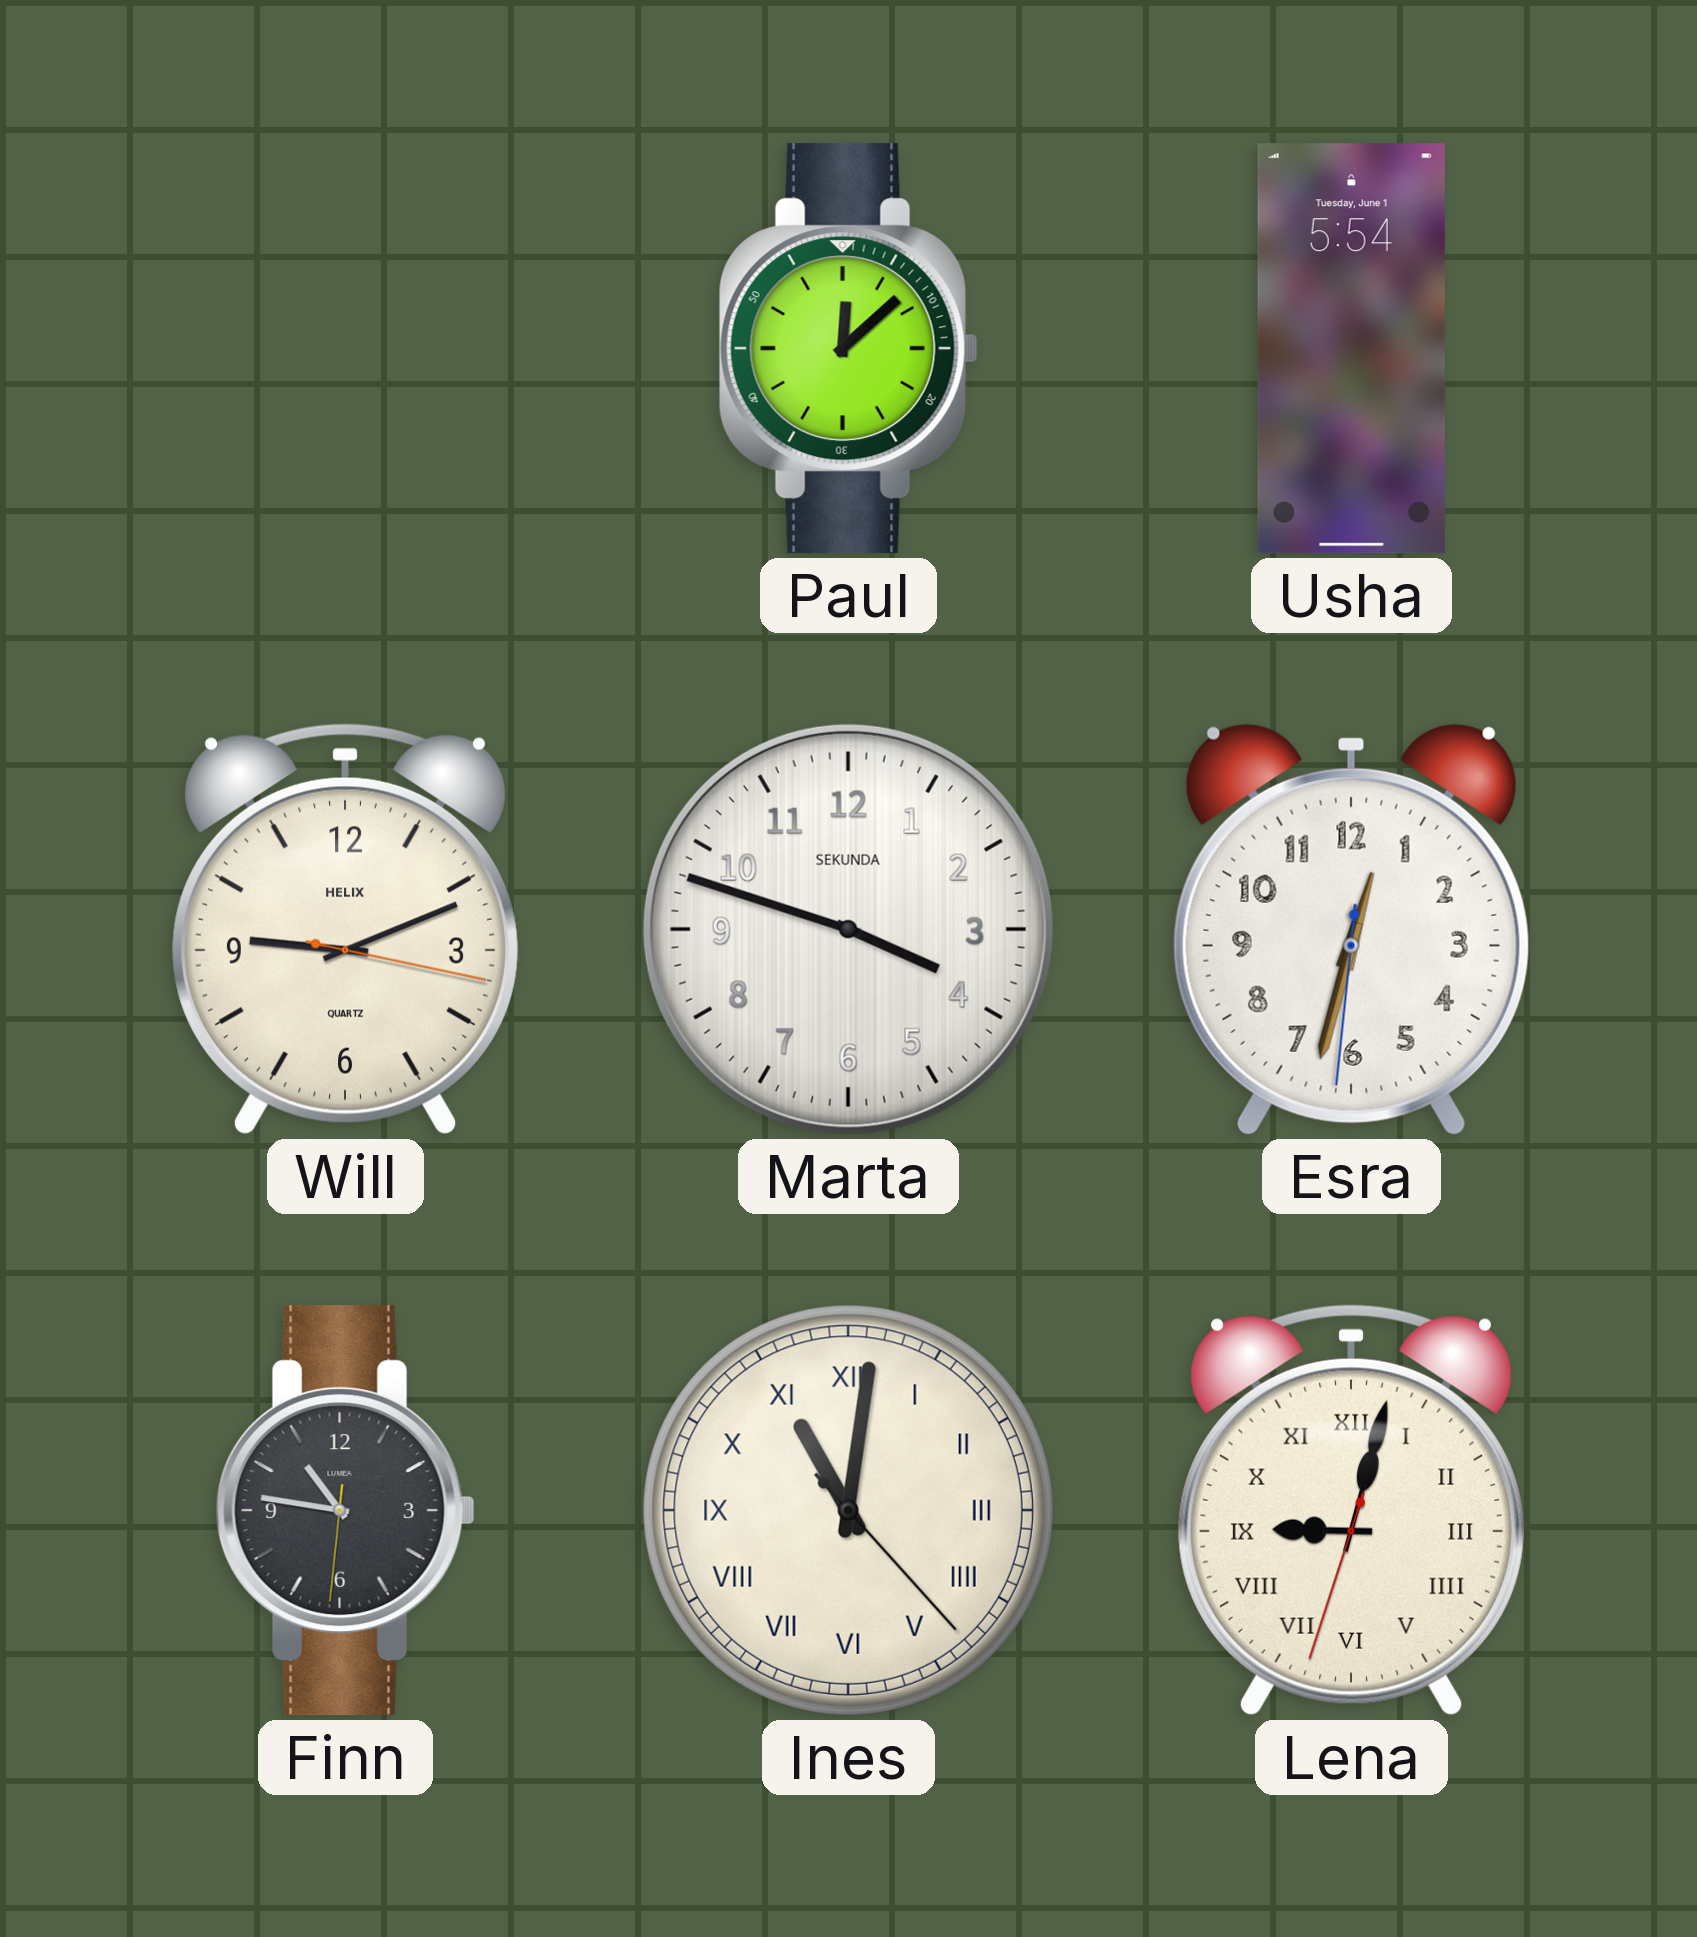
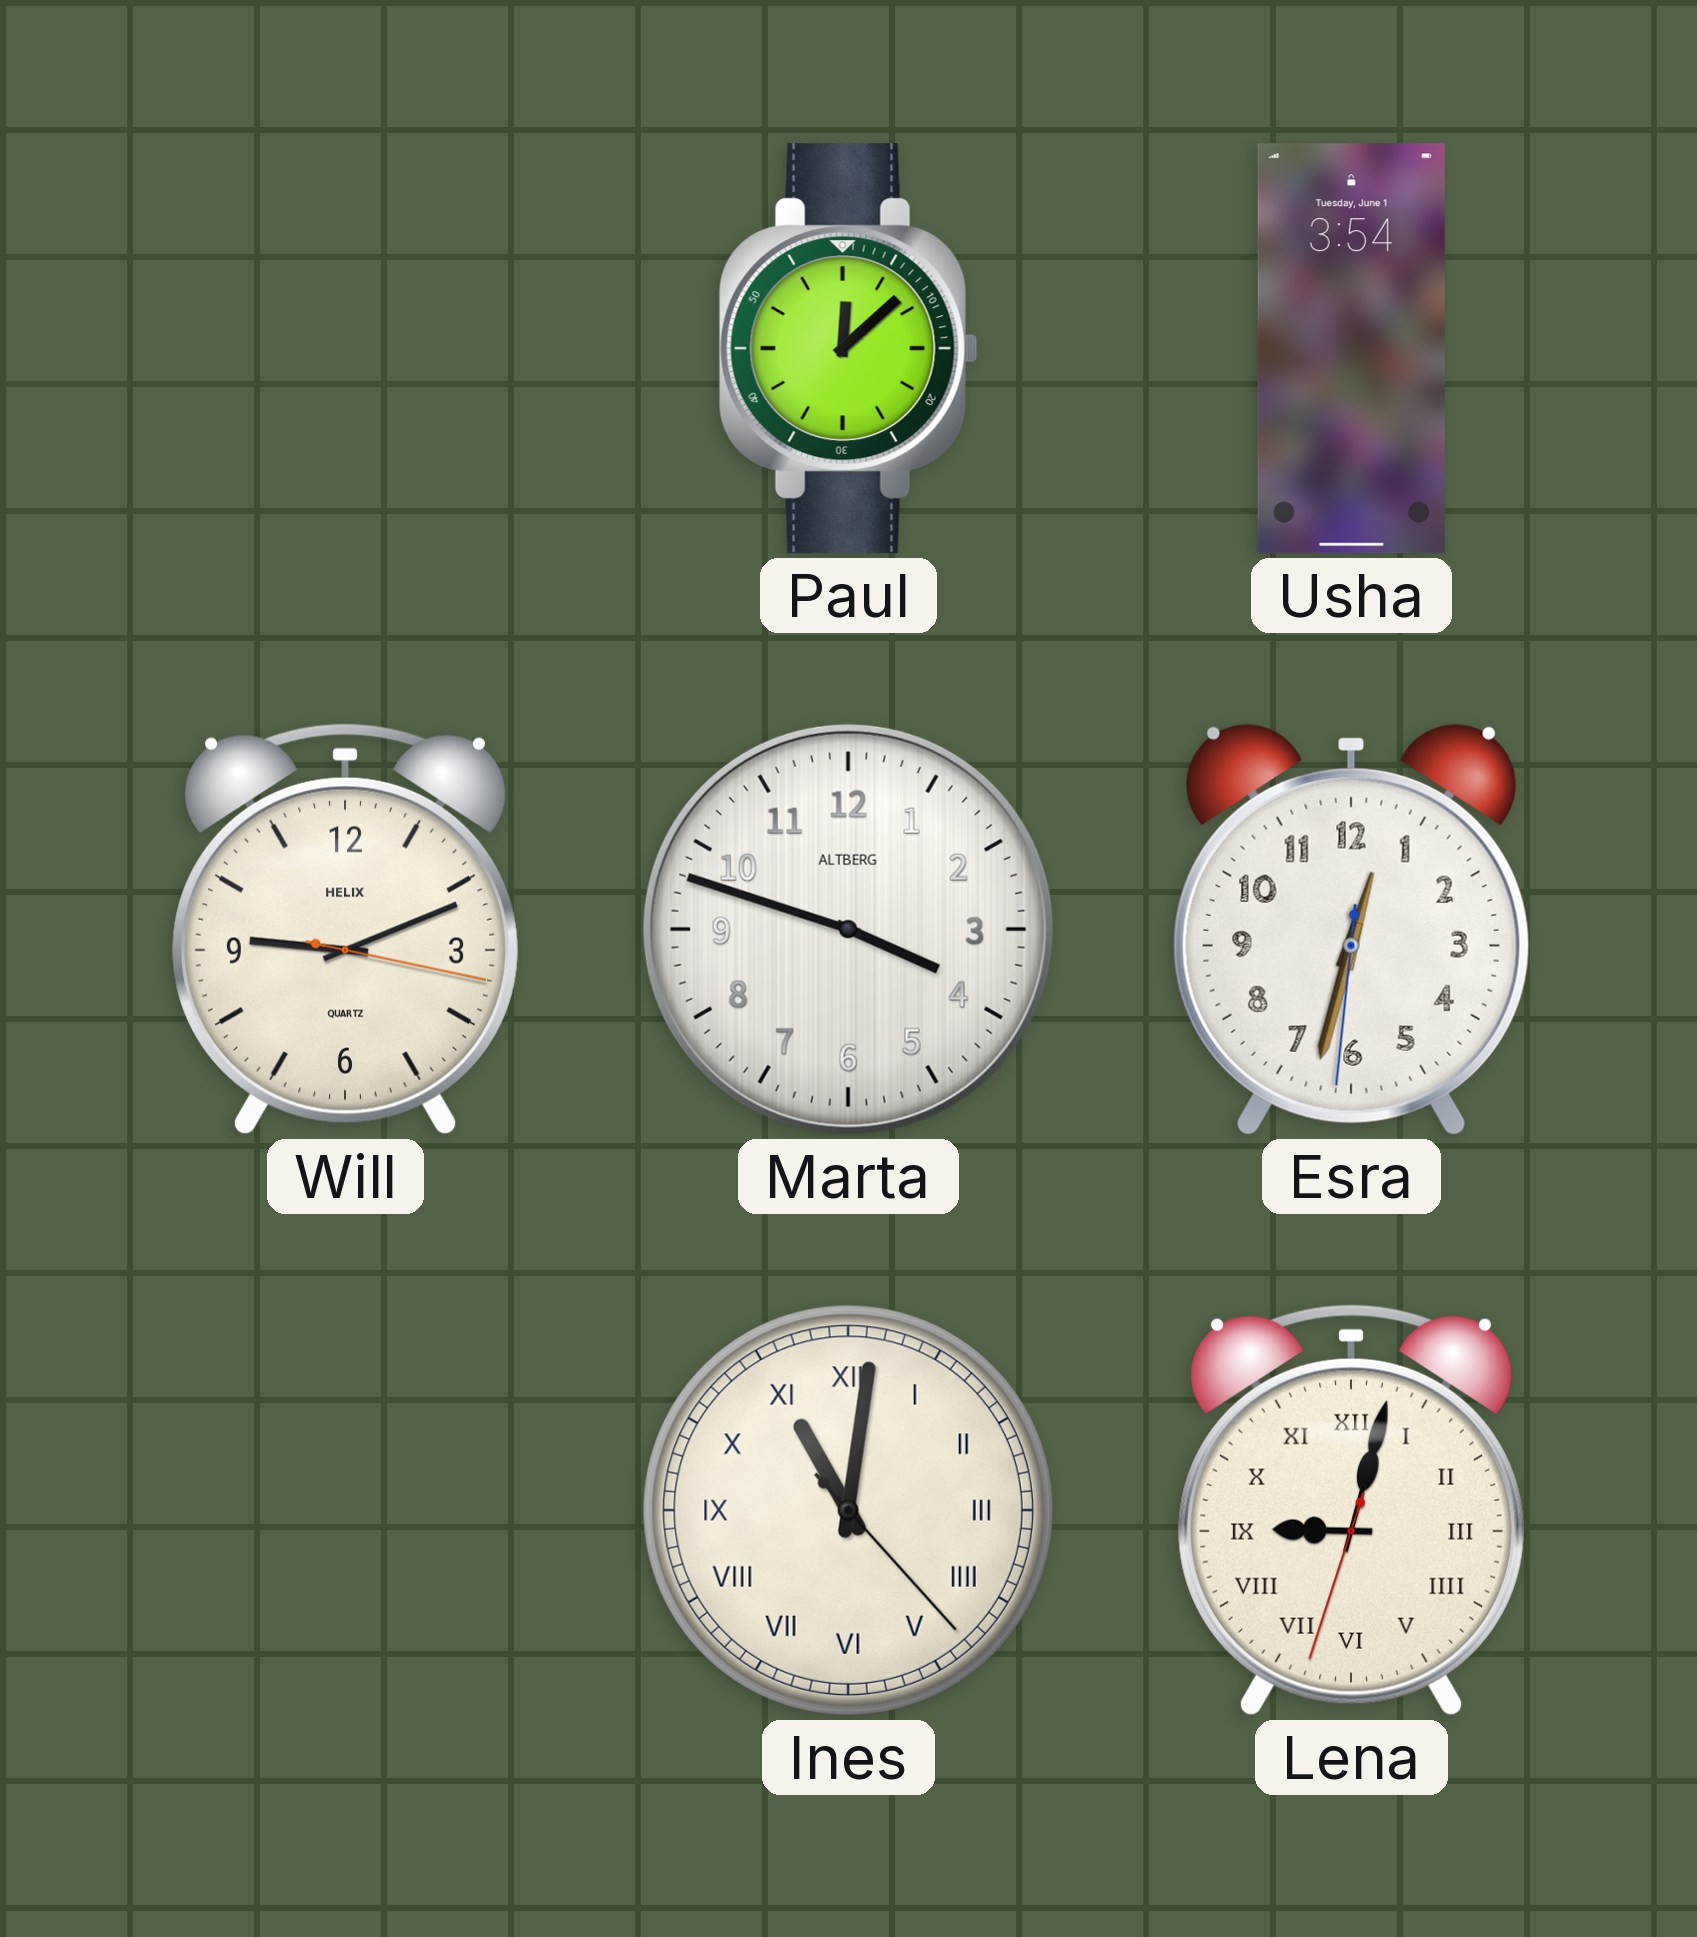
Usha: 5:54 -> 3:54 (1351, 349)
Marta brand: SEKUNDA -> ALTBERG (848, 929)
Finn: 10:46 -> none (345, 1511)
